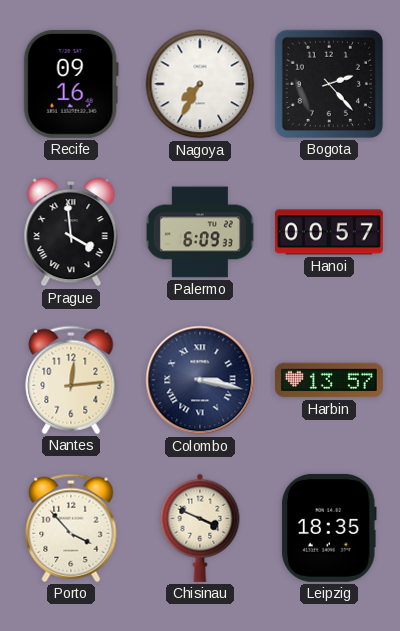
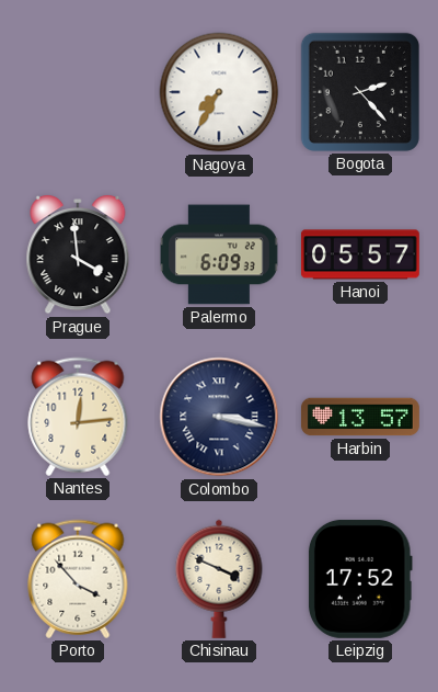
Recife: 09:16 -> none (71, 84)
Hanoi: 00:57 -> 05:57 (360, 254)
Leipzig: 18:35 -> 17:52 (360, 579)
